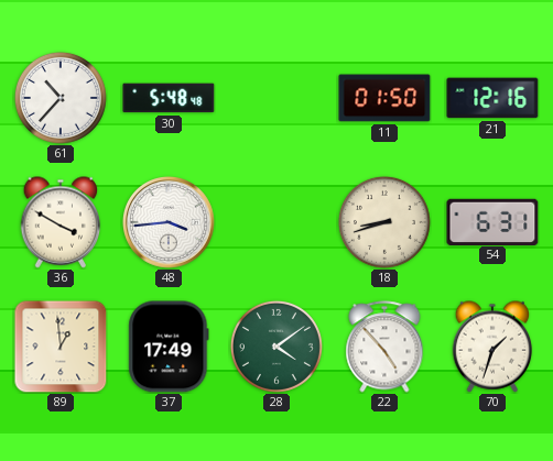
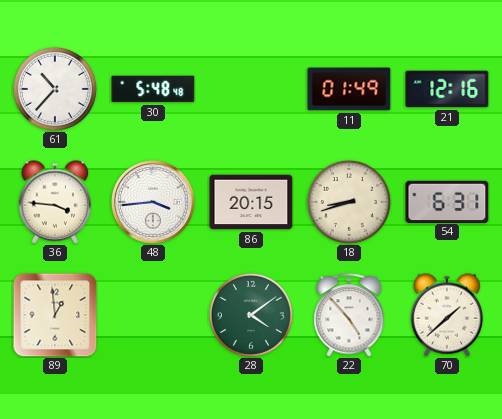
11: 01:50 -> 01:49 (349, 89)
36: 3:50 -> 3:46 (55, 202)
86: none -> 20:15 (251, 202)
37: 17:49 -> none (169, 347)
70: 1:33 -> 1:38 (447, 315)
